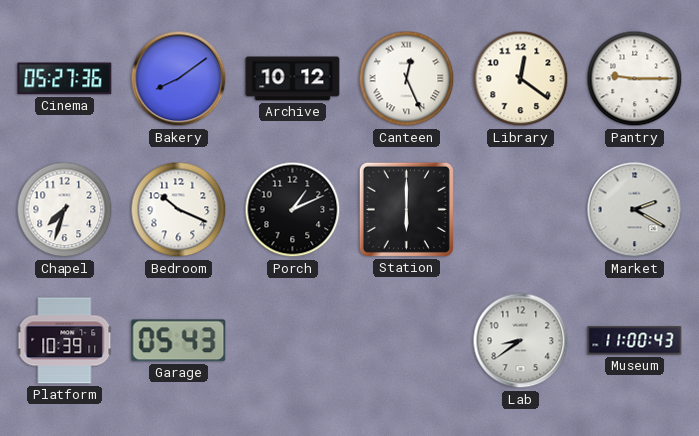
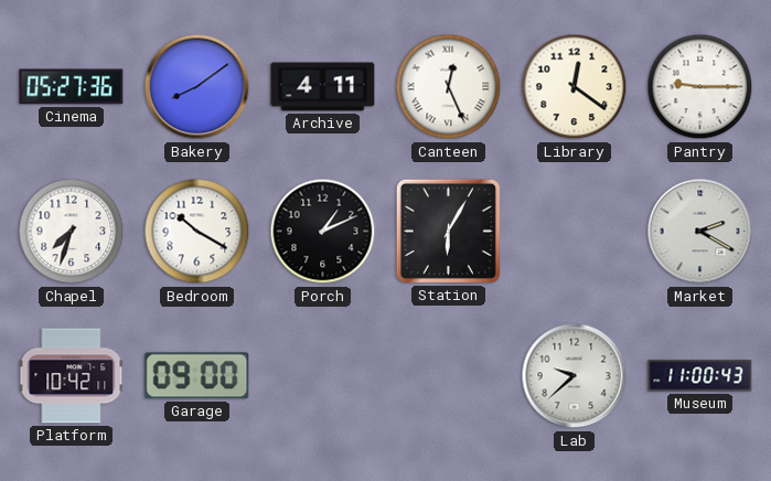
Archive: 10:12 -> 4:11 (323, 87)
Bedroom: 10:19 -> 10:20 (197, 232)
Station: 6:00 -> 6:05 (448, 231)
Platform: 10:39 -> 10:42 (72, 376)
Garage: 05:43 -> 09:00 (197, 376)
Lab: 8:39 -> 9:38 (575, 376)
